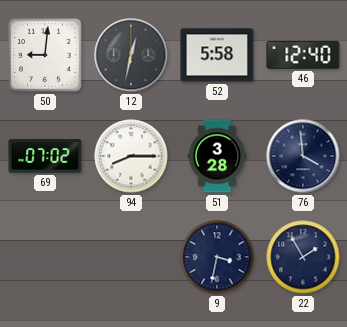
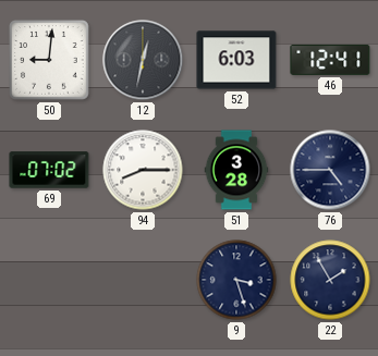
52: 5:58 -> 6:03 (236, 60)
46: 12:40 -> 12:41 (330, 60)
76: 3:59 -> 4:45 (330, 170)
9: 3:32 -> 3:27 (236, 280)
